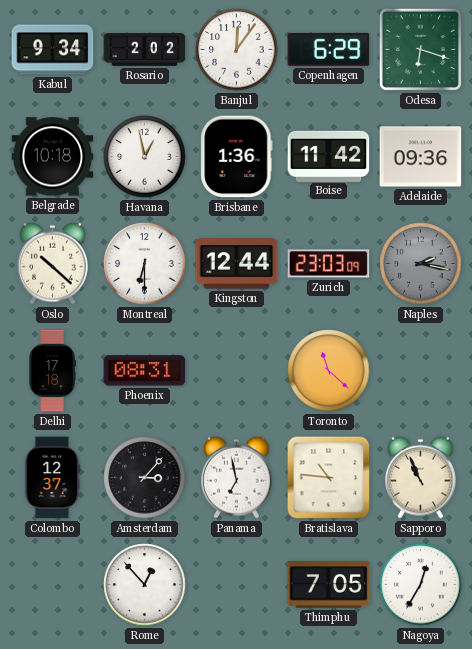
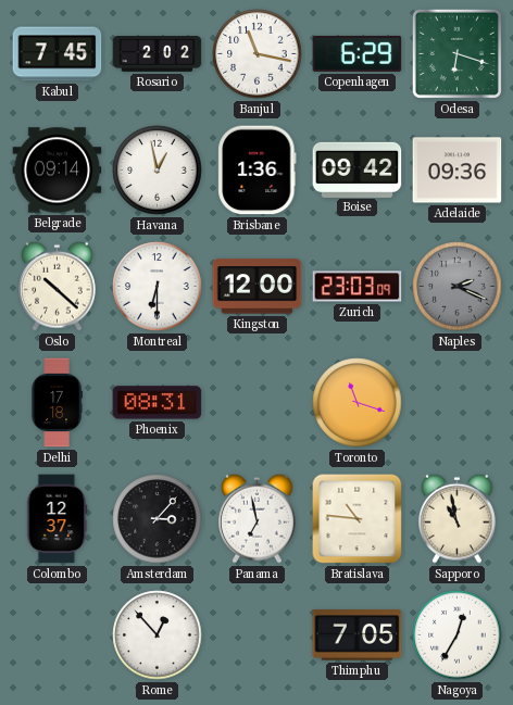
Kabul: 9:34 -> 7:45 (58, 54)
Banjul: 12:06 -> 11:17 (258, 54)
Belgrade: 10:18 -> 09:14 (58, 171)
Boise: 11:42 -> 09:42 (358, 169)
Kingston: 12:44 -> 12:00 (258, 287)
Naples: 2:17 -> 2:19 (458, 287)
Toronto: 11:22 -> 11:18 (358, 403)
Sapporo: 10:56 -> 10:58 (458, 518)
